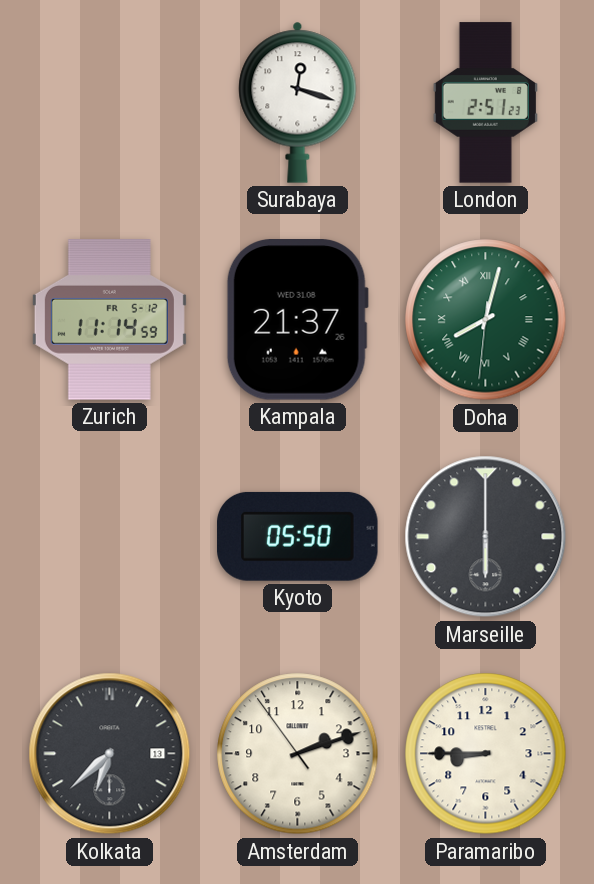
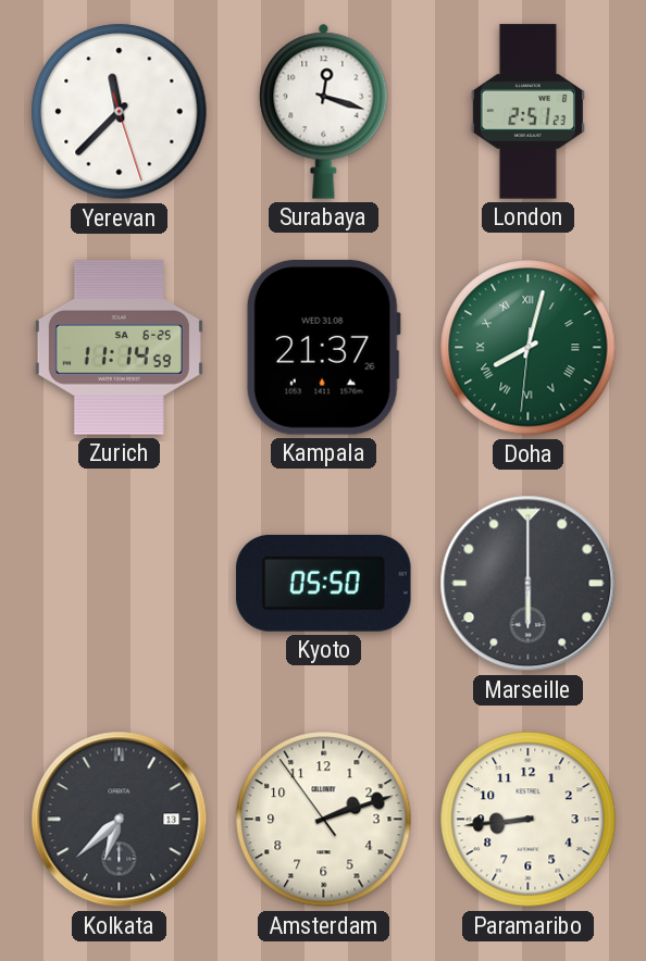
Yerevan: none -> 11:37 (120, 112)
Zurich date: FR 5-12 -> SA 6-25 (119, 348)
Paramaribo: 8:45 -> 8:44 (529, 820)
